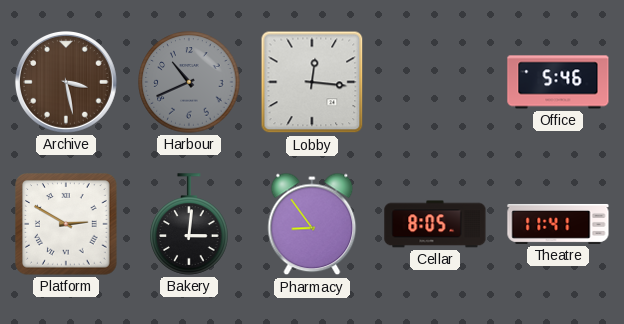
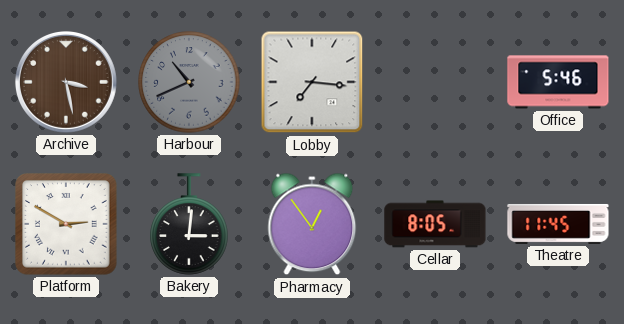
Lobby: 12:16 -> 7:16 (312, 82)
Pharmacy: 8:54 -> 12:54 (312, 224)
Theatre: 11:41 -> 11:45 (558, 224)
